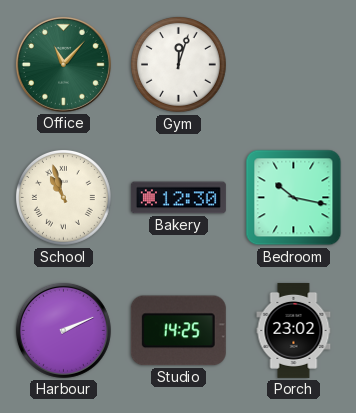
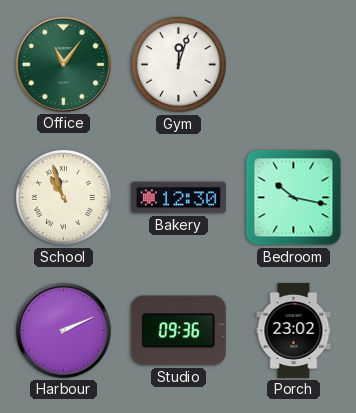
Office: 11:07 -> 11:06 (63, 64)
Studio: 14:25 -> 09:36 (178, 331)
